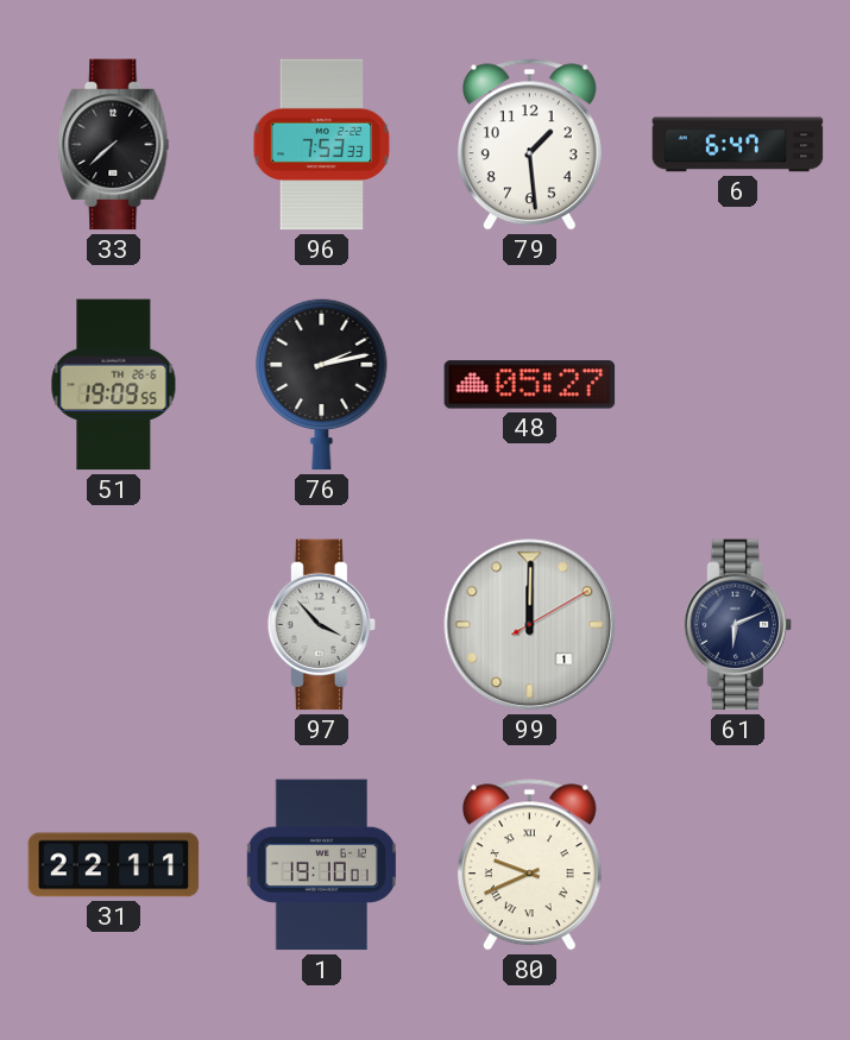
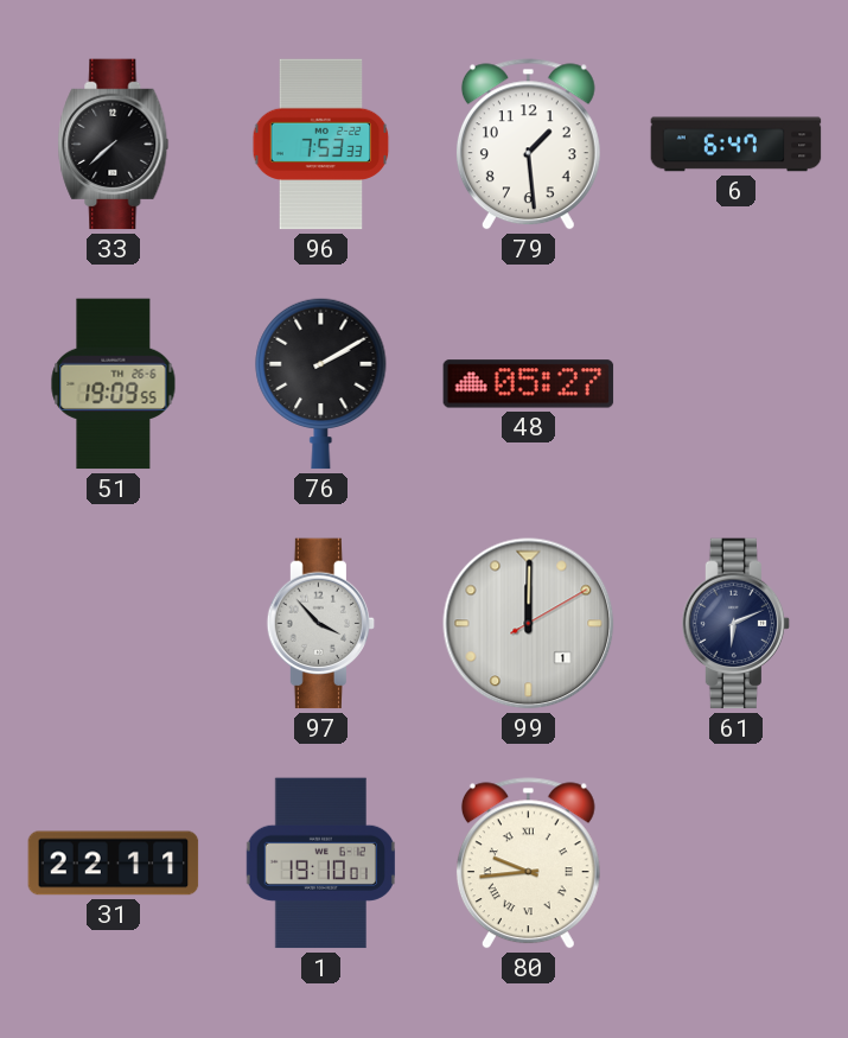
76: 2:13 -> 2:10 (321, 383)
80: 9:41 -> 9:44 (528, 864)
